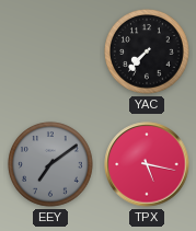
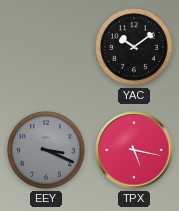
YAC: 7:37 -> 10:09 (134, 47)
EEY: 7:09 -> 3:19 (46, 150)
